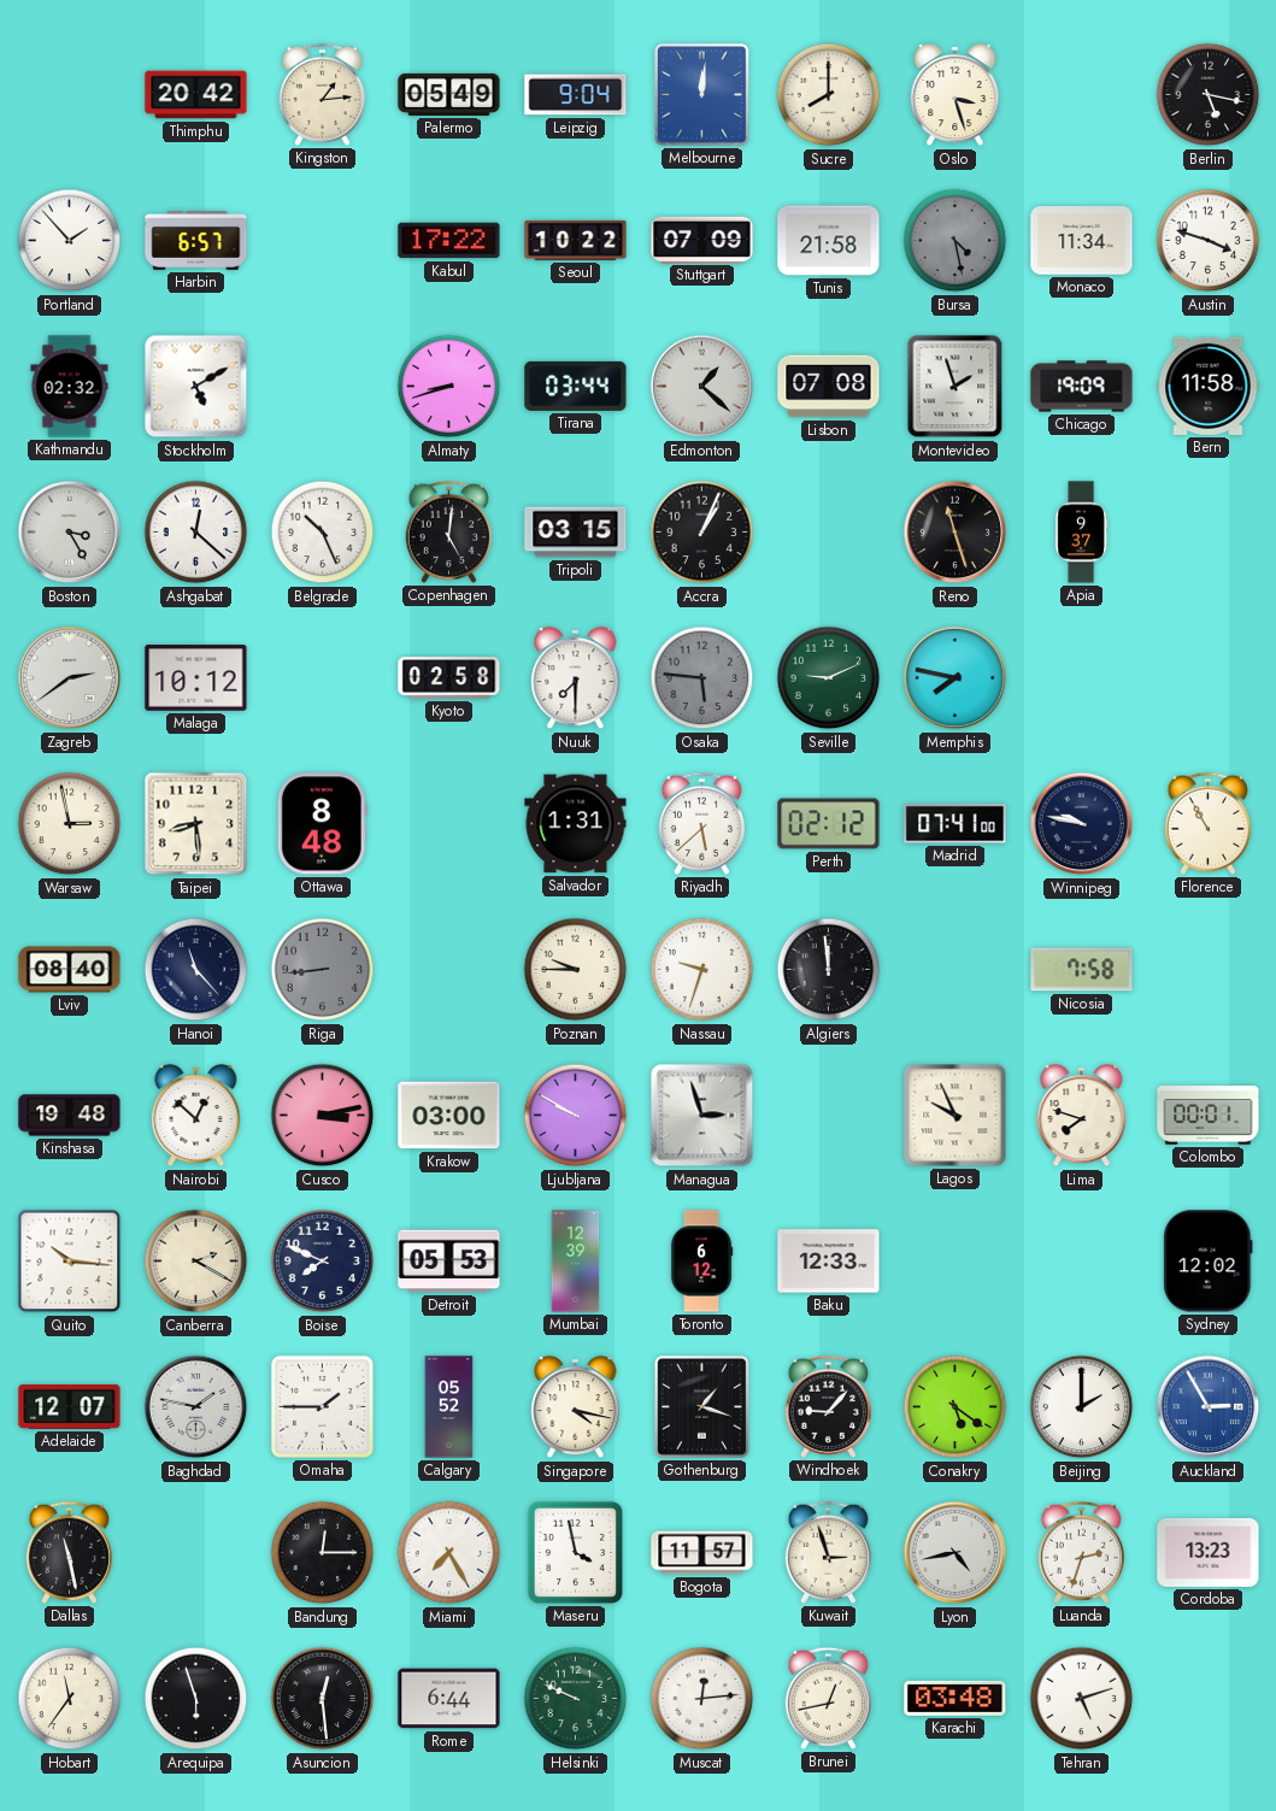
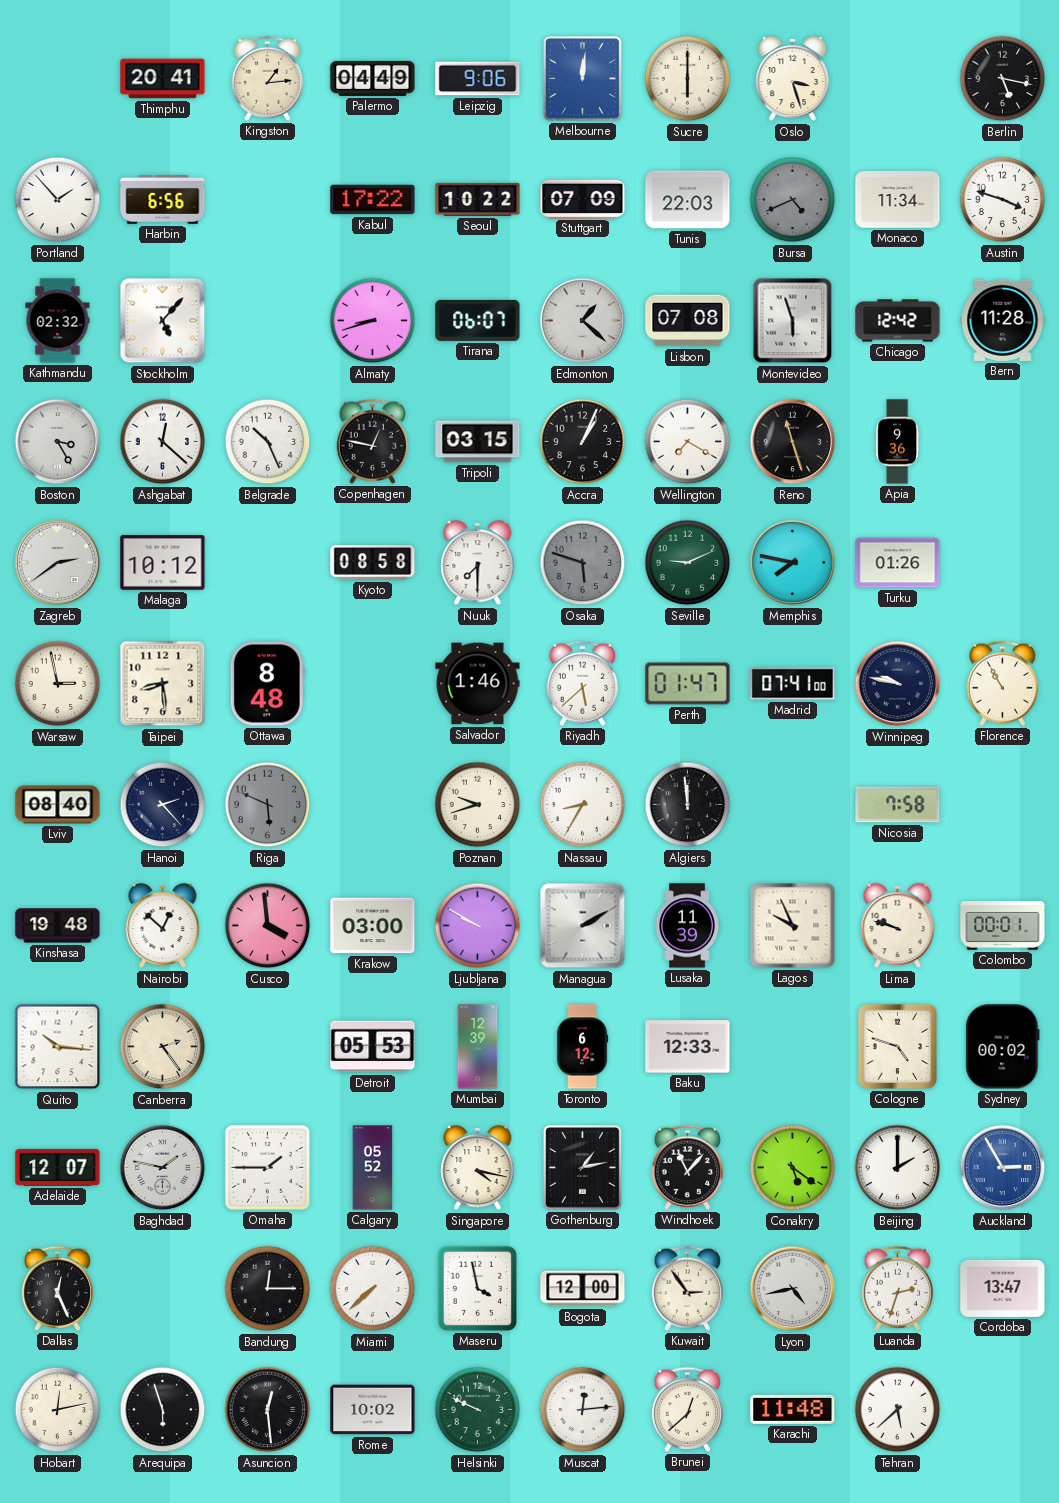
Thimphu: 20:42 -> 20:41 (163, 79)
Palermo: 05:49 -> 04:49 (373, 78)
Leipzig: 9:04 -> 9:06 (478, 79)
Sucre: 8:00 -> 6:00 (688, 79)
Harbin: 6:57 -> 6:56 (163, 199)
Tunis: 21:58 -> 22:03 (688, 200)
Bursa: 4:28 -> 4:41 (793, 200)
Stockholm: 5:10 -> 5:07 (163, 321)
Tirana: 03:44 -> 06:07 (478, 320)
Montevideo: 1:57 -> 5:57 (793, 321)
Chicago: 19:09 -> 12:42 (898, 321)
Bern: 11:58 -> 11:28 (1003, 320)
Copenhagen: 5:01 -> 12:47 (372, 441)
Wellington: none -> 7:20 (688, 442)
Apia: 9:37 -> 9:36 (898, 442)
Kyoto: 02:58 -> 08:58 (373, 563)
Osaka: 5:46 -> 5:48 (583, 563)
Turku: none -> 01:26 (898, 563)
Salvador: 1:31 -> 1:46 (478, 684)
Perth: 02:12 -> 01:47 (688, 684)
Hanoi: 11:23 -> 2:23 (163, 805)
Riga: 8:44 -> 5:49 (268, 805)
Poznan: 9:45 -> 9:42 (478, 805)
Nassau: 9:33 -> 8:35 (583, 805)
Cusco: 3:13 -> 3:59 (268, 926)
Managua: 2:57 -> 2:10 (583, 926)
Lusaka: none -> 11:39 (687, 926)
Lima: 7:48 -> 9:48 (898, 926)
Canberra: 2:20 -> 2:24 (163, 1047)
Boise: 7:49 -> none (323, 1262)
Cologne: none -> 4:48 (897, 1046)
Sydney: 12:02 -> 00:02 (1003, 1047)
Gothenburg: 1:18 -> 1:13 (582, 1168)
Windhoek: 9:07 -> 11:07 (687, 1167)
Dallas: 11:28 -> 12:26 (57, 1288)
Miami: 7:25 -> 7:38 (373, 1289)
Bogota: 11:57 -> 12:00 (583, 1289)
Kuwait: 2:57 -> 2:54 (687, 1288)
Cordoba: 13:23 -> 13:47 (1003, 1288)
Hobart: 11:36 -> 12:13 (58, 1410)
Rome: 6:44 -> 10:02 (373, 1410)
Brunei: 12:43 -> 12:38 (687, 1409)
Karachi: 03:48 -> 11:48 (793, 1409)
Tehran: 5:12 -> 5:38 (898, 1410)
